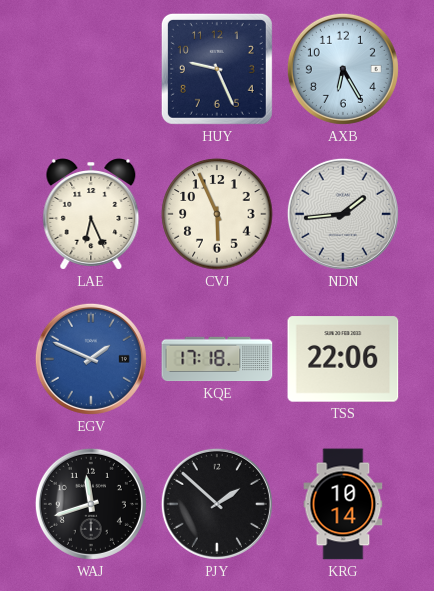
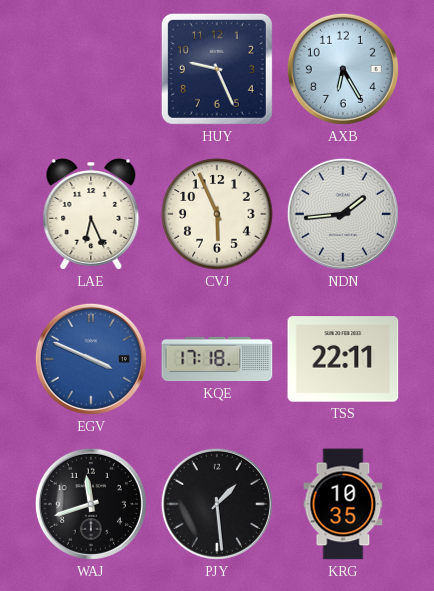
EGV: 1:49 -> 3:49 (91, 359)
TSS: 22:06 -> 22:11 (343, 359)
PJY: 1:52 -> 1:29 (217, 504)
KRG: 10:14 -> 10:35 (343, 504)
